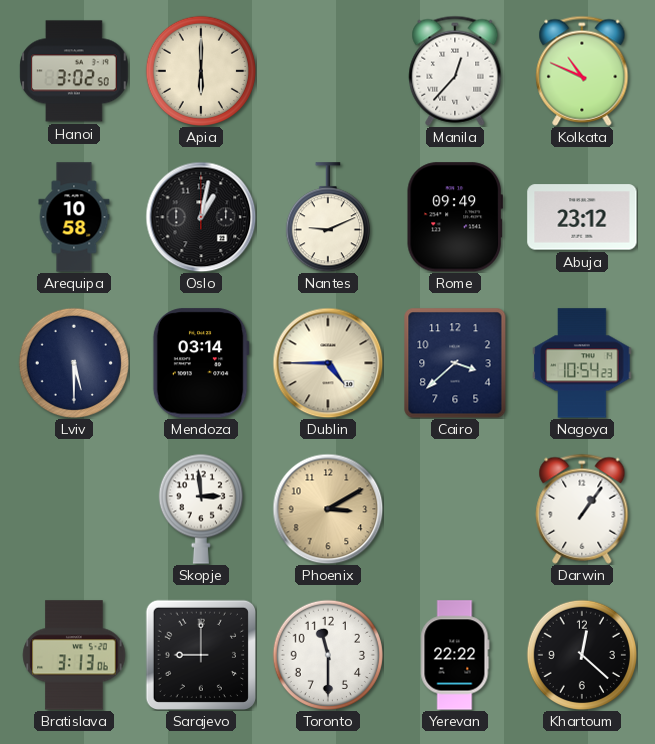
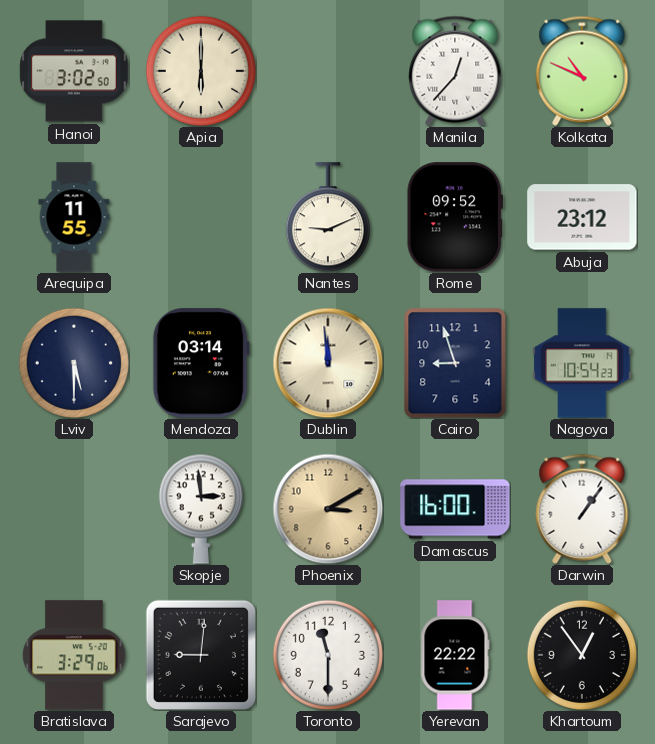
Arequipa: 10:58 -> 11:55 (74, 217)
Oslo: 1:02 -> none (201, 217)
Rome: 09:49 -> 09:52 (455, 217)
Dublin: 4:45 -> 11:59 (328, 363)
Cairo: 3:38 -> 8:57 (455, 363)
Damascus: none -> 16:00 (455, 509)
Bratislava: 3:13 -> 3:29 (74, 655)
Sarajevo: 9:00 -> 9:01 (200, 654)
Khartoum: 12:22 -> 12:54 (581, 654)
